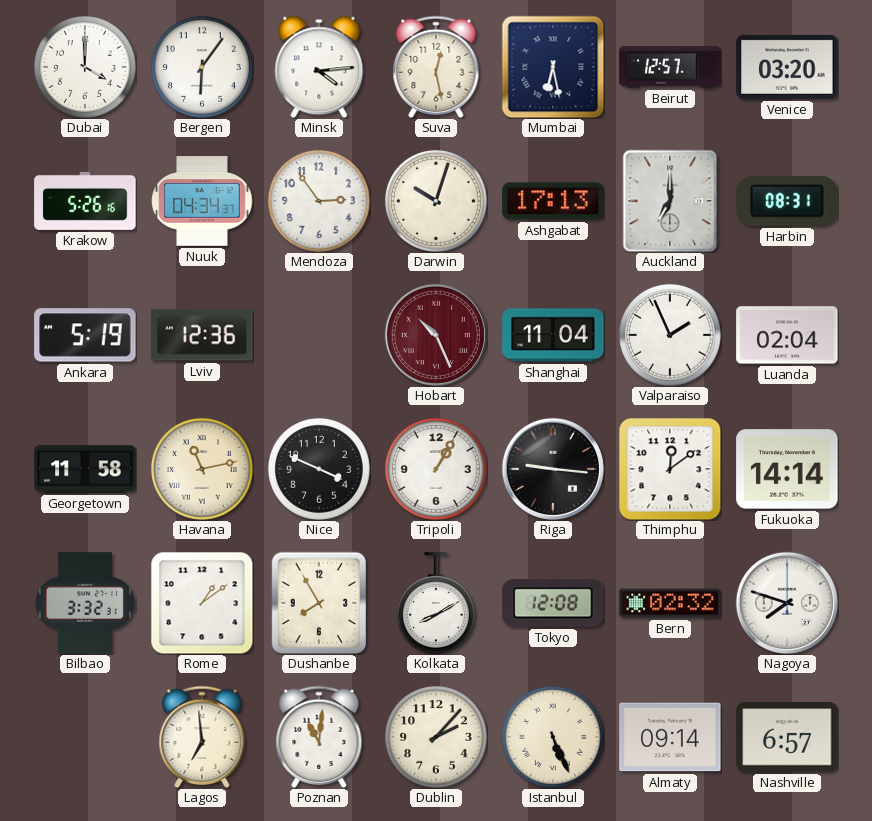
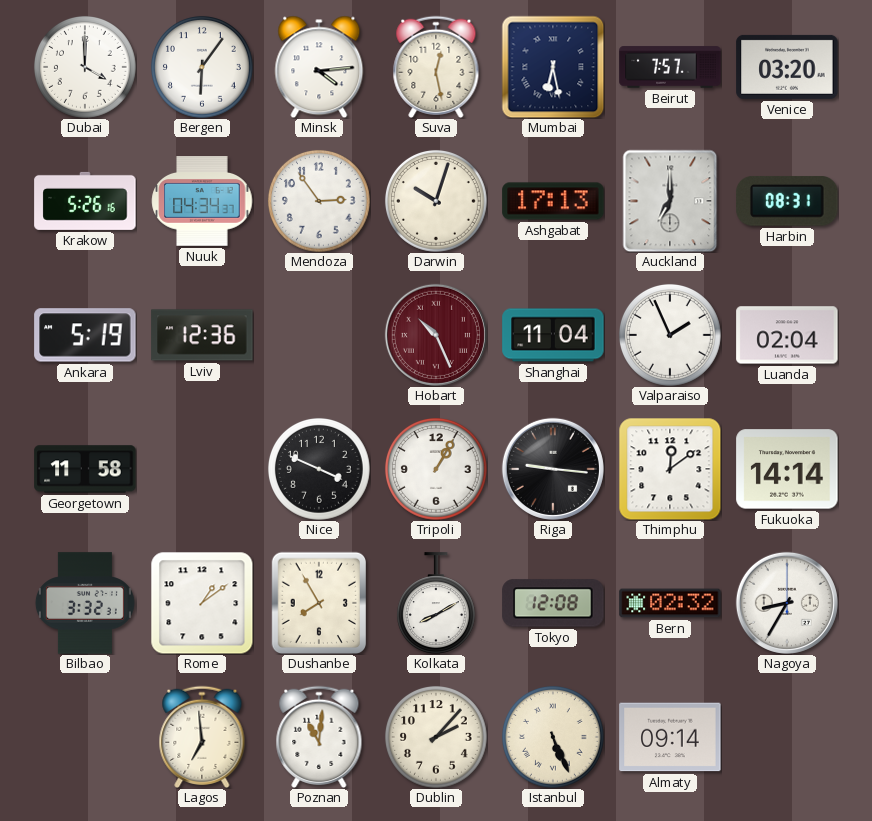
Beirut: 12:57 -> 7:57 (670, 67)
Havana: 11:13 -> none (202, 469)
Nagoya: 7:48 -> 8:35 (787, 603)
Nashville: 6:57 -> none (787, 737)
